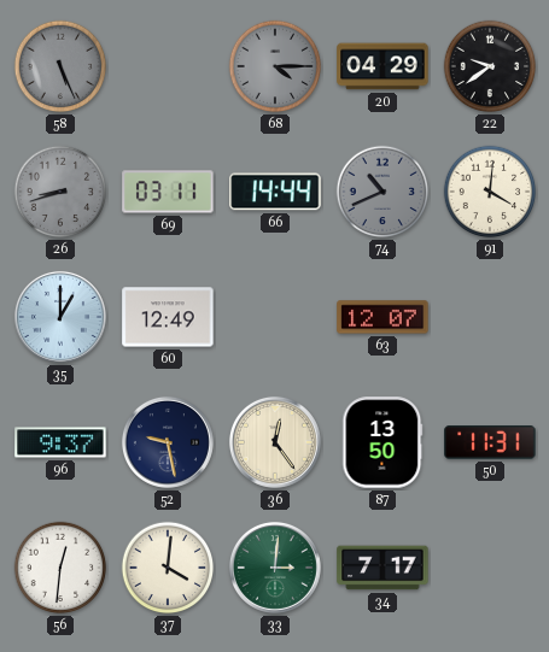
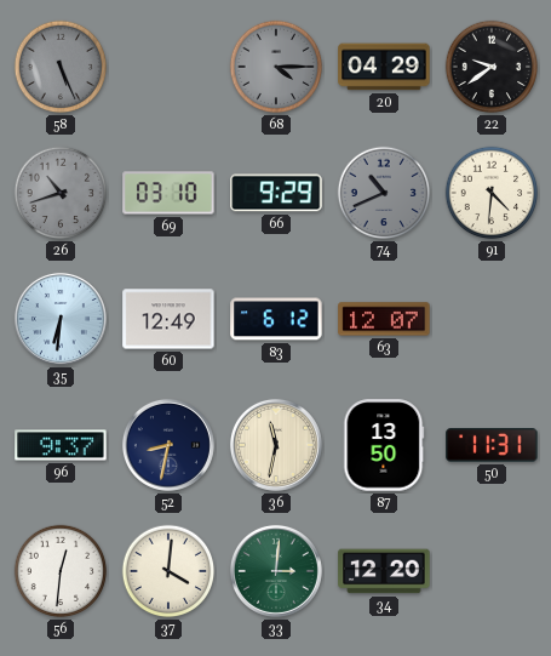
26: 8:42 -> 10:42 (61, 193)
69: 03:11 -> 03:10 (168, 193)
66: 14:44 -> 9:29 (276, 193)
91: 4:01 -> 4:31 (492, 193)
35: 1:00 -> 6:31 (61, 319)
83: none -> 6:12 (276, 319)
52: 9:28 -> 8:32 (168, 445)
36: 12:24 -> 11:32 (276, 445)
34: 7:17 -> 12:20 (384, 571)
